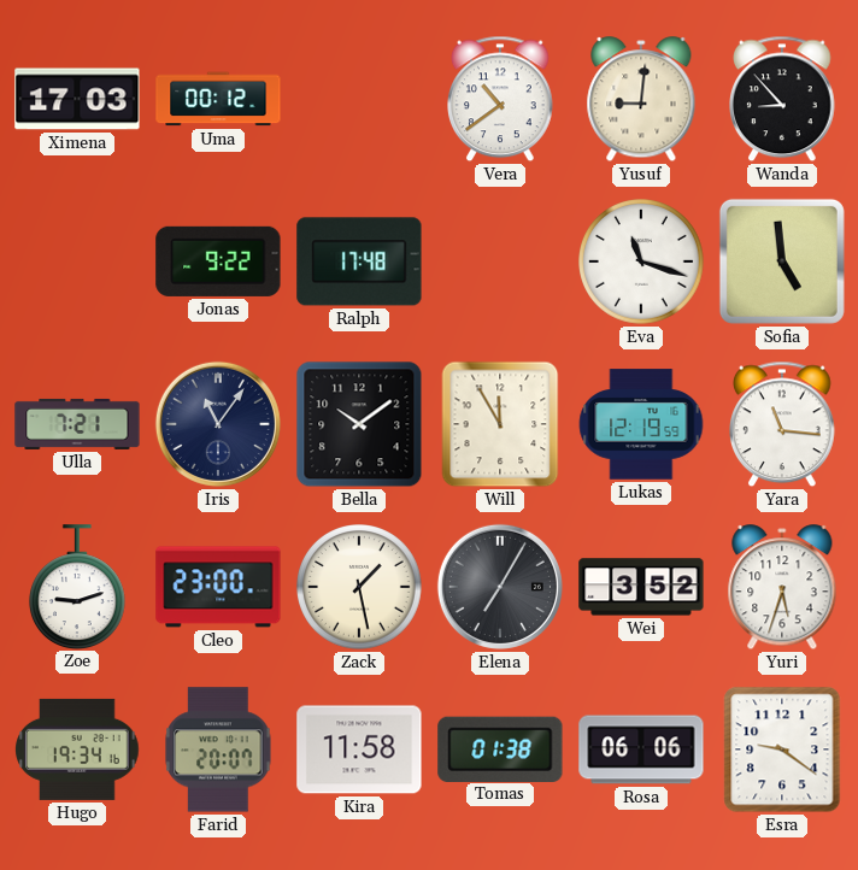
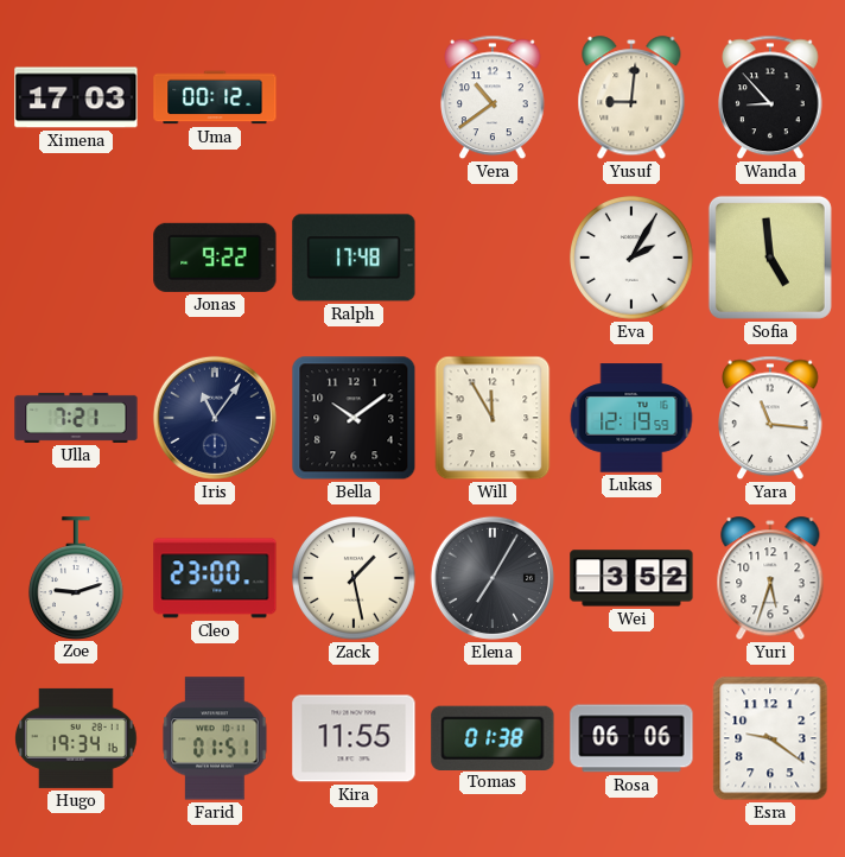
Eva: 11:18 -> 2:05 (633, 259)
Farid: 20:07 -> 01:51 (215, 738)
Kira: 11:58 -> 11:55 (354, 738)
